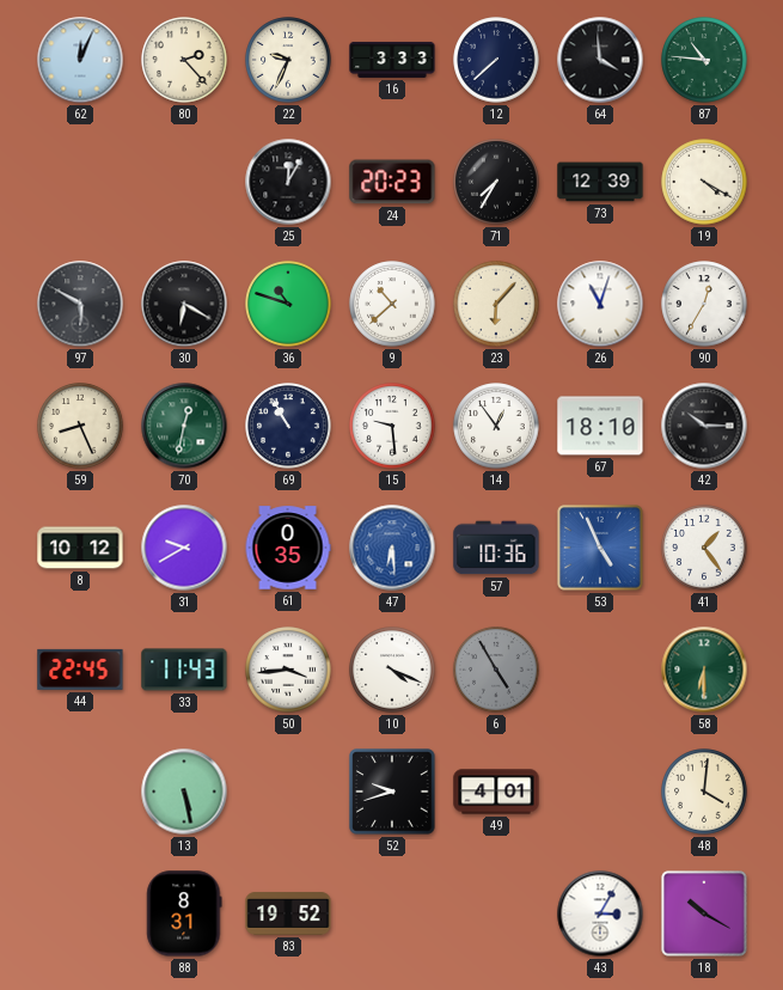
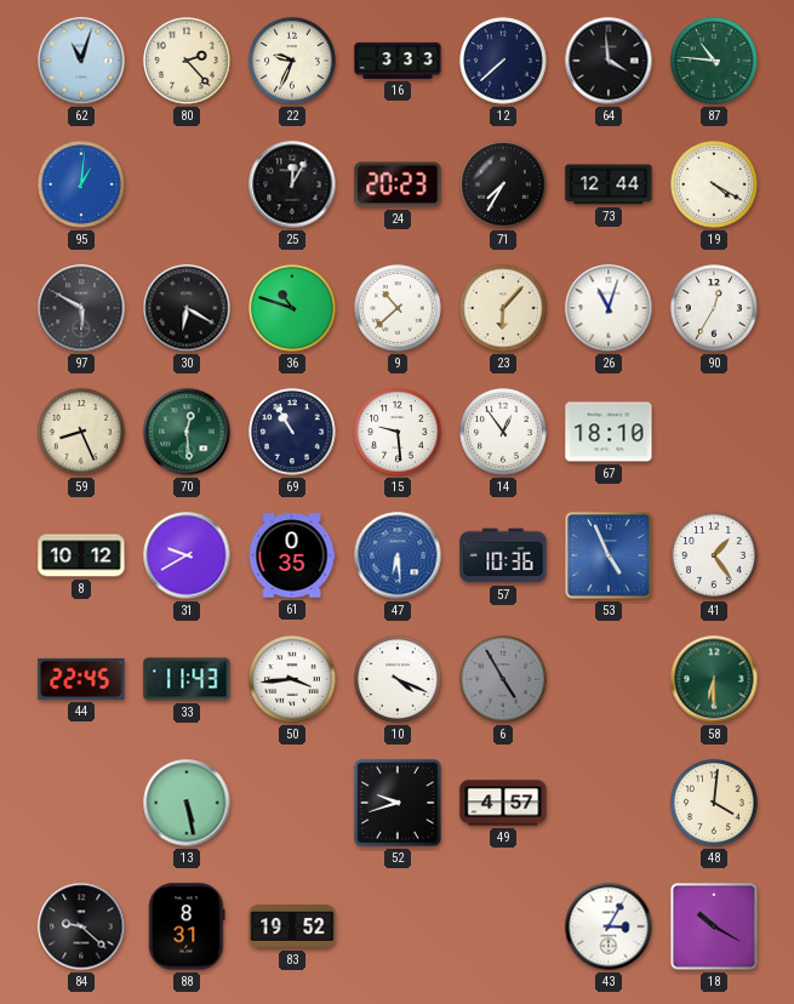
62: 12:04 -> 11:03 (81, 61)
95: none -> 1:01 (81, 184)
73: 12:39 -> 12:44 (609, 184)
70: 12:32 -> 12:29 (187, 432)
42: 10:15 -> none (704, 426)
49: 4:01 -> 4:57 (503, 803)
84: none -> 9:22 (81, 926)
